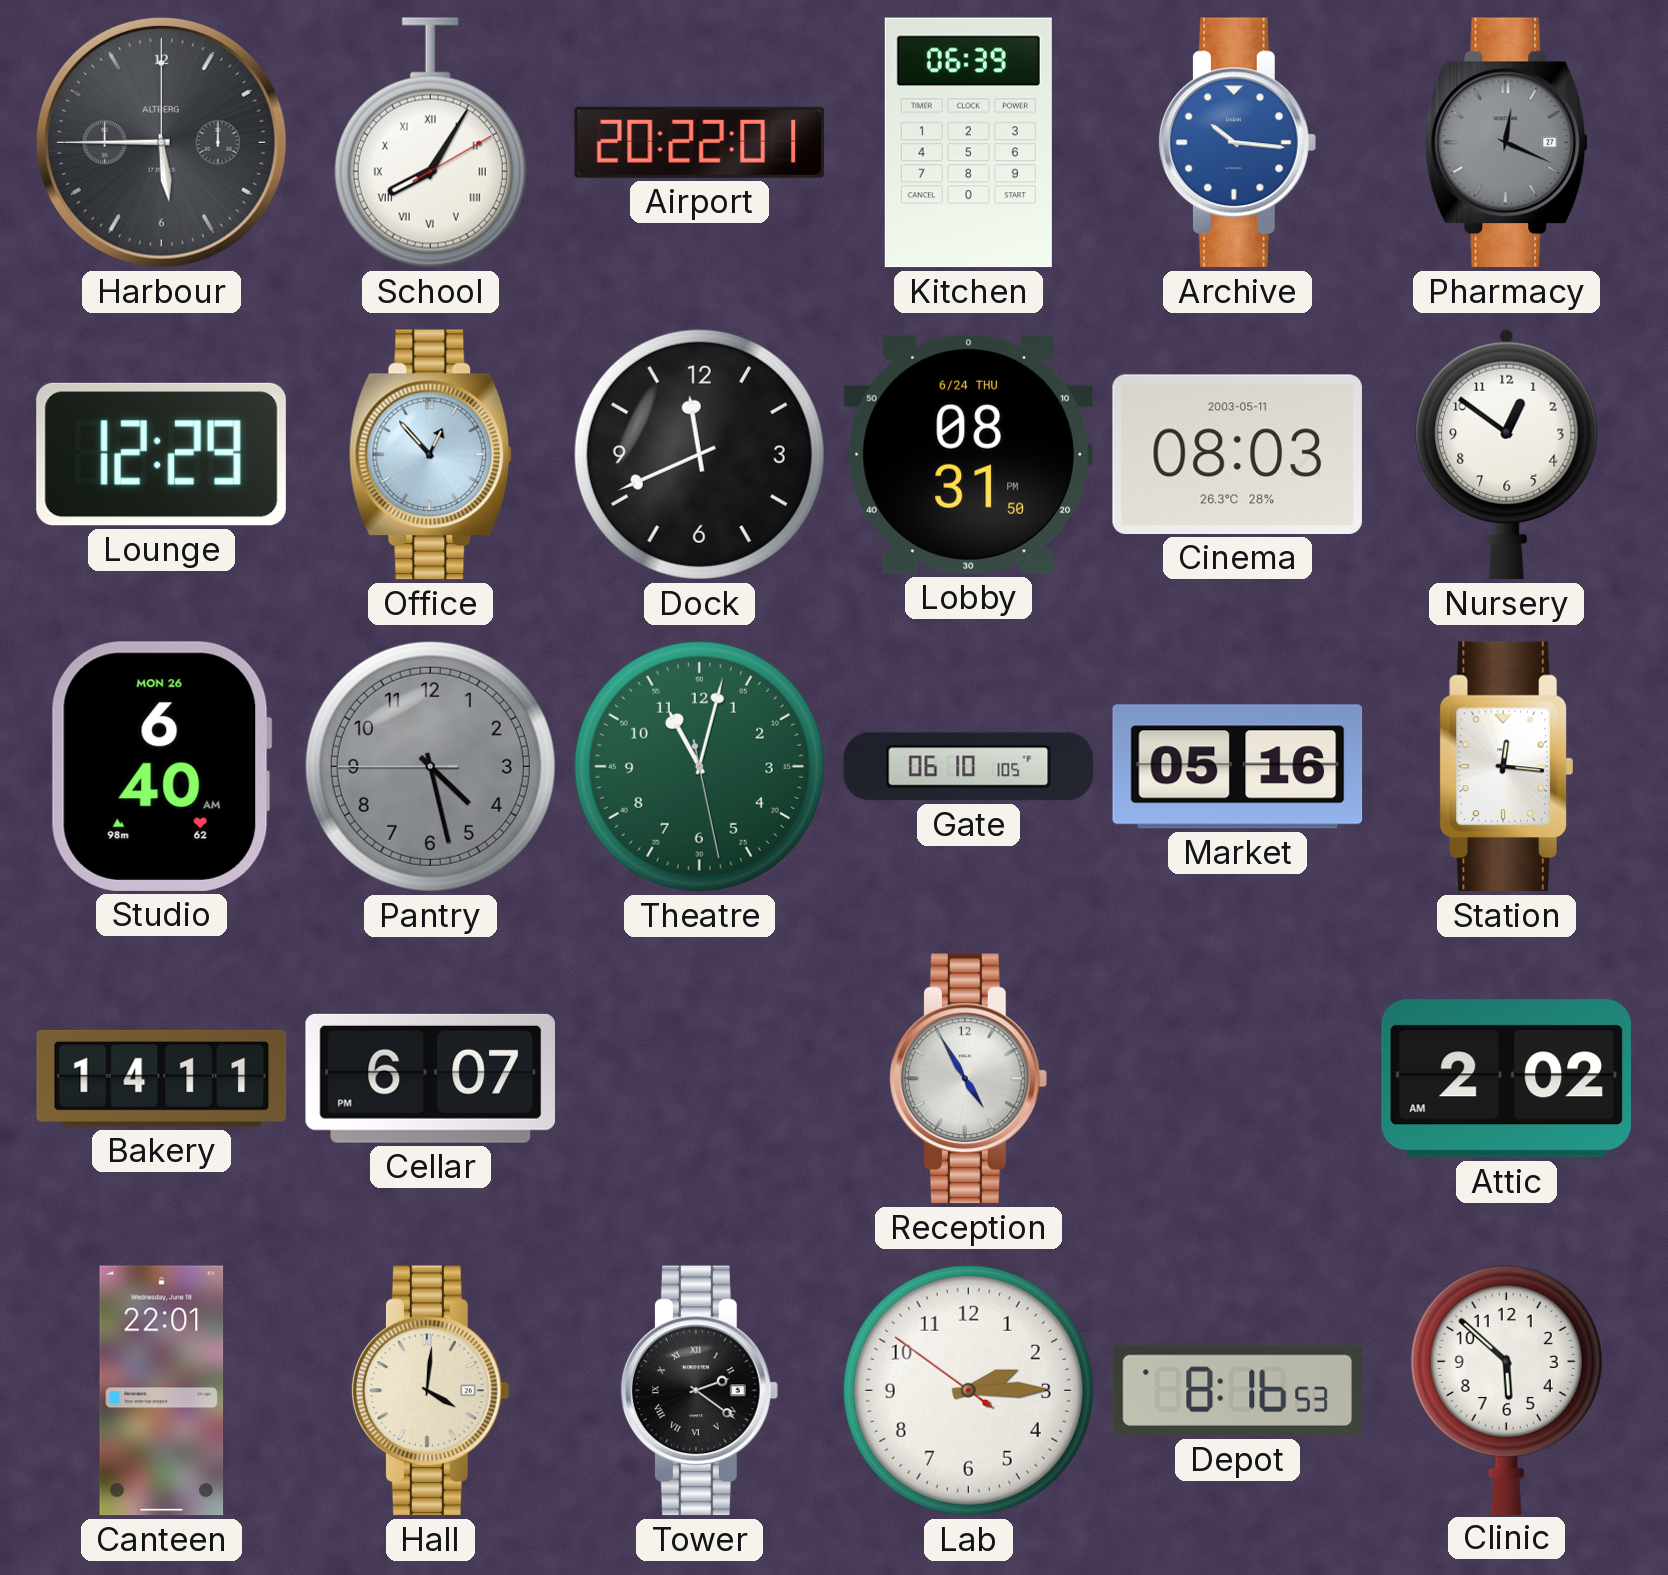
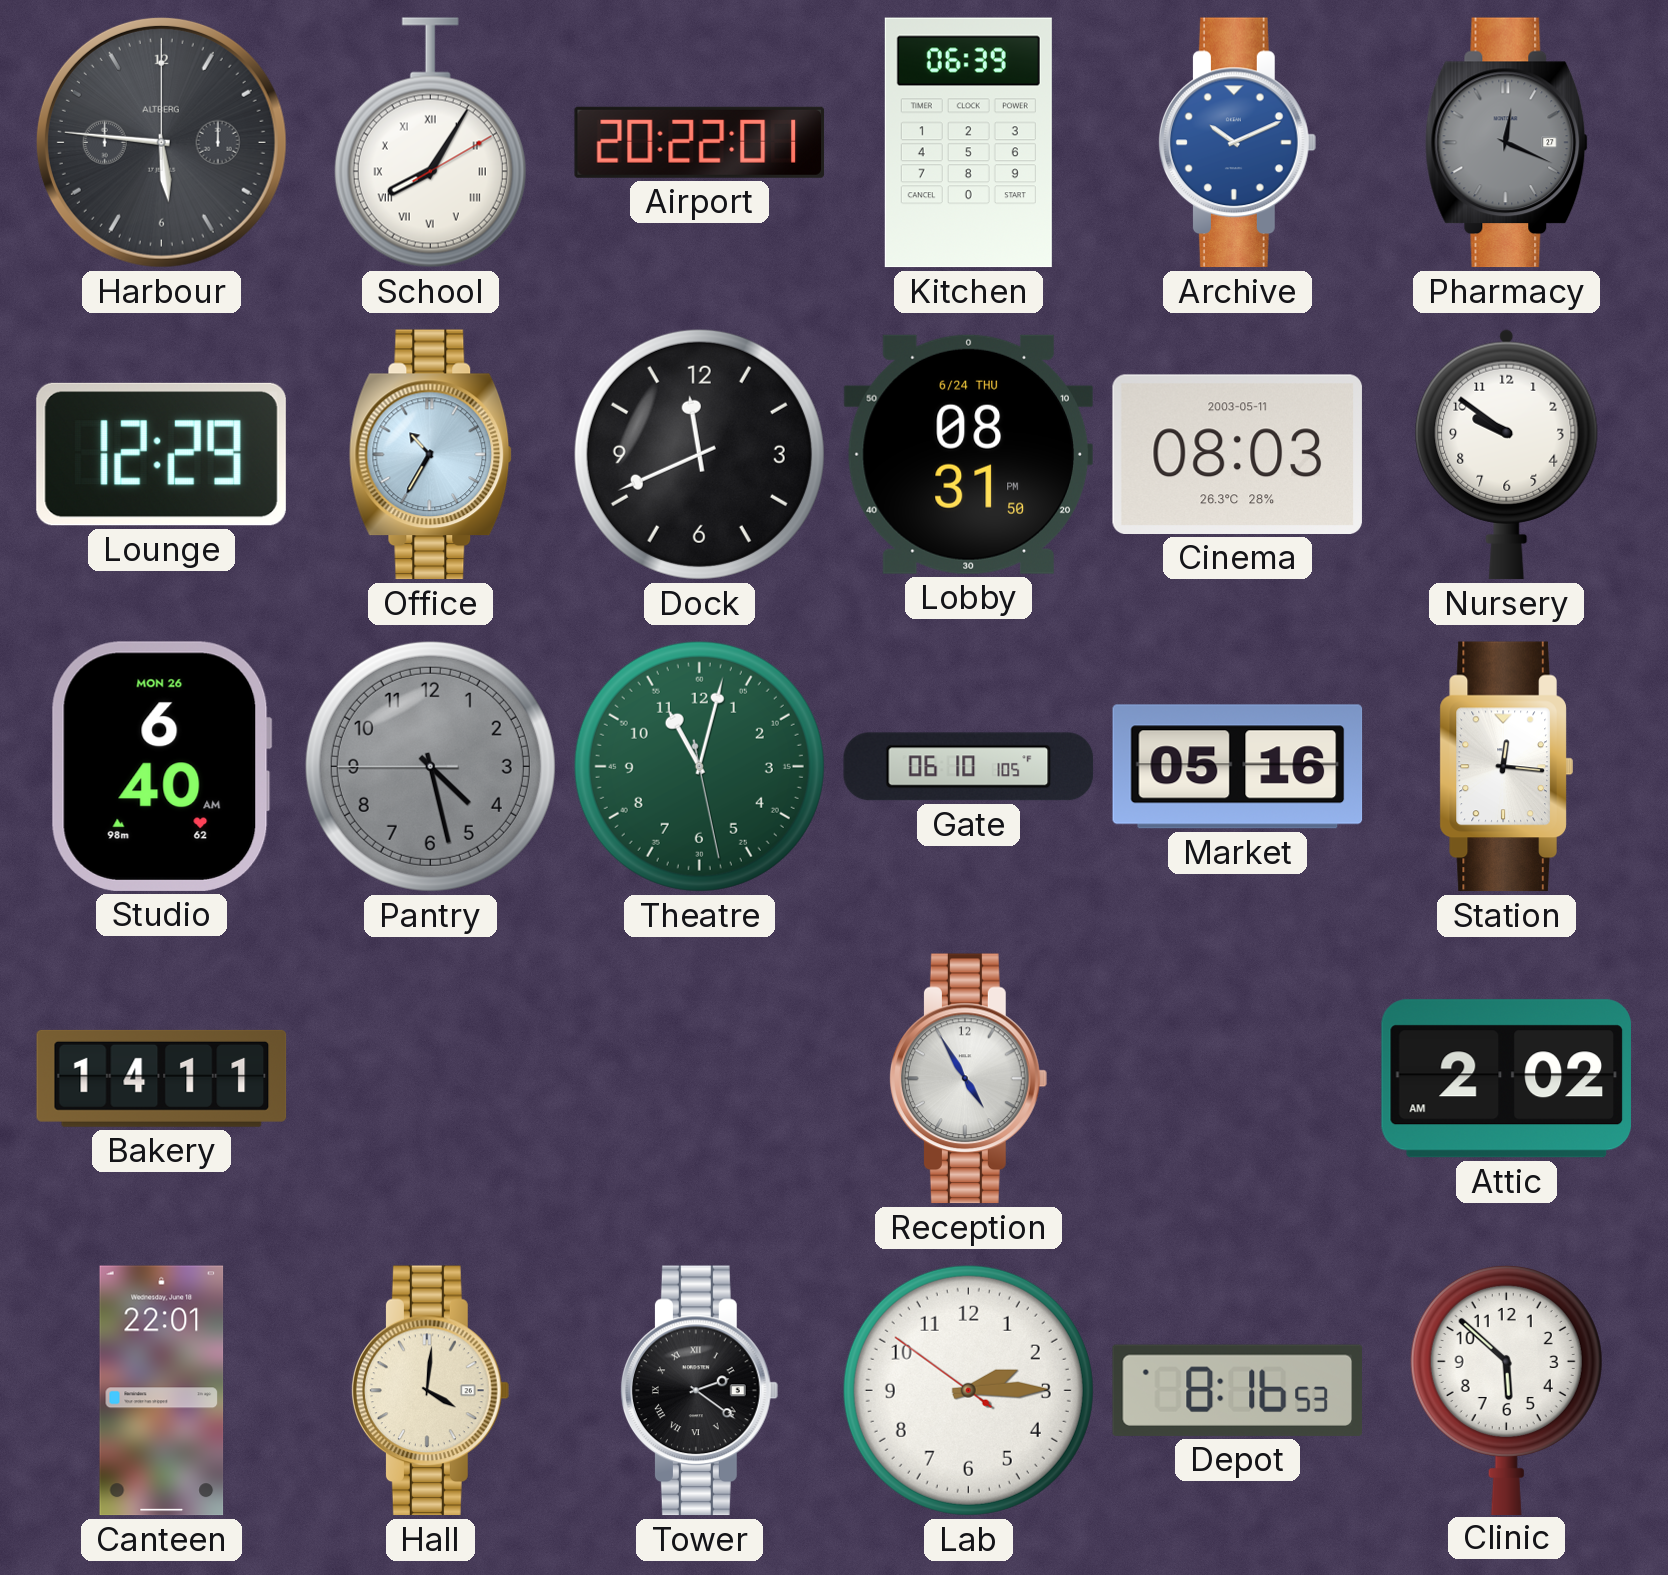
Harbour: 5:45 -> 5:46 (161, 142)
Archive: 10:16 -> 10:11 (1238, 143)
Office: 12:53 -> 10:35 (431, 455)
Nursery: 12:51 -> 9:51 (1507, 454)
Cellar: 6:07 -> none (430, 1078)
